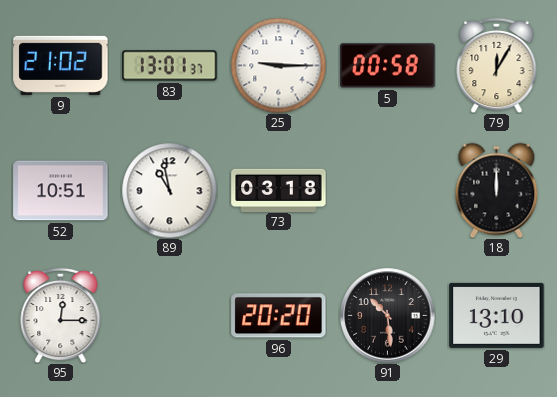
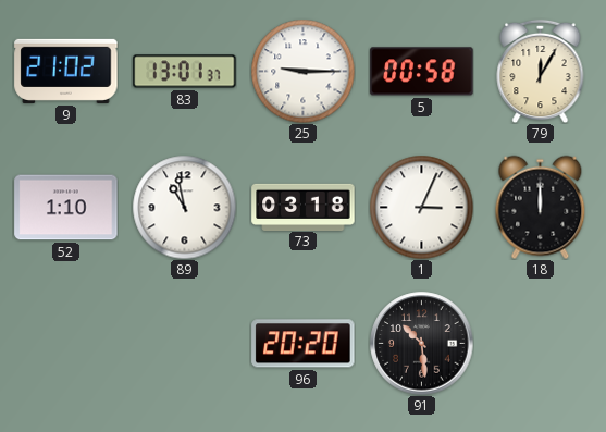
52: 10:51 -> 1:10 (66, 208)
1: none -> 3:04 (421, 207)
95: 12:15 -> none (61, 315)
29: 13:10 -> none (497, 315)
